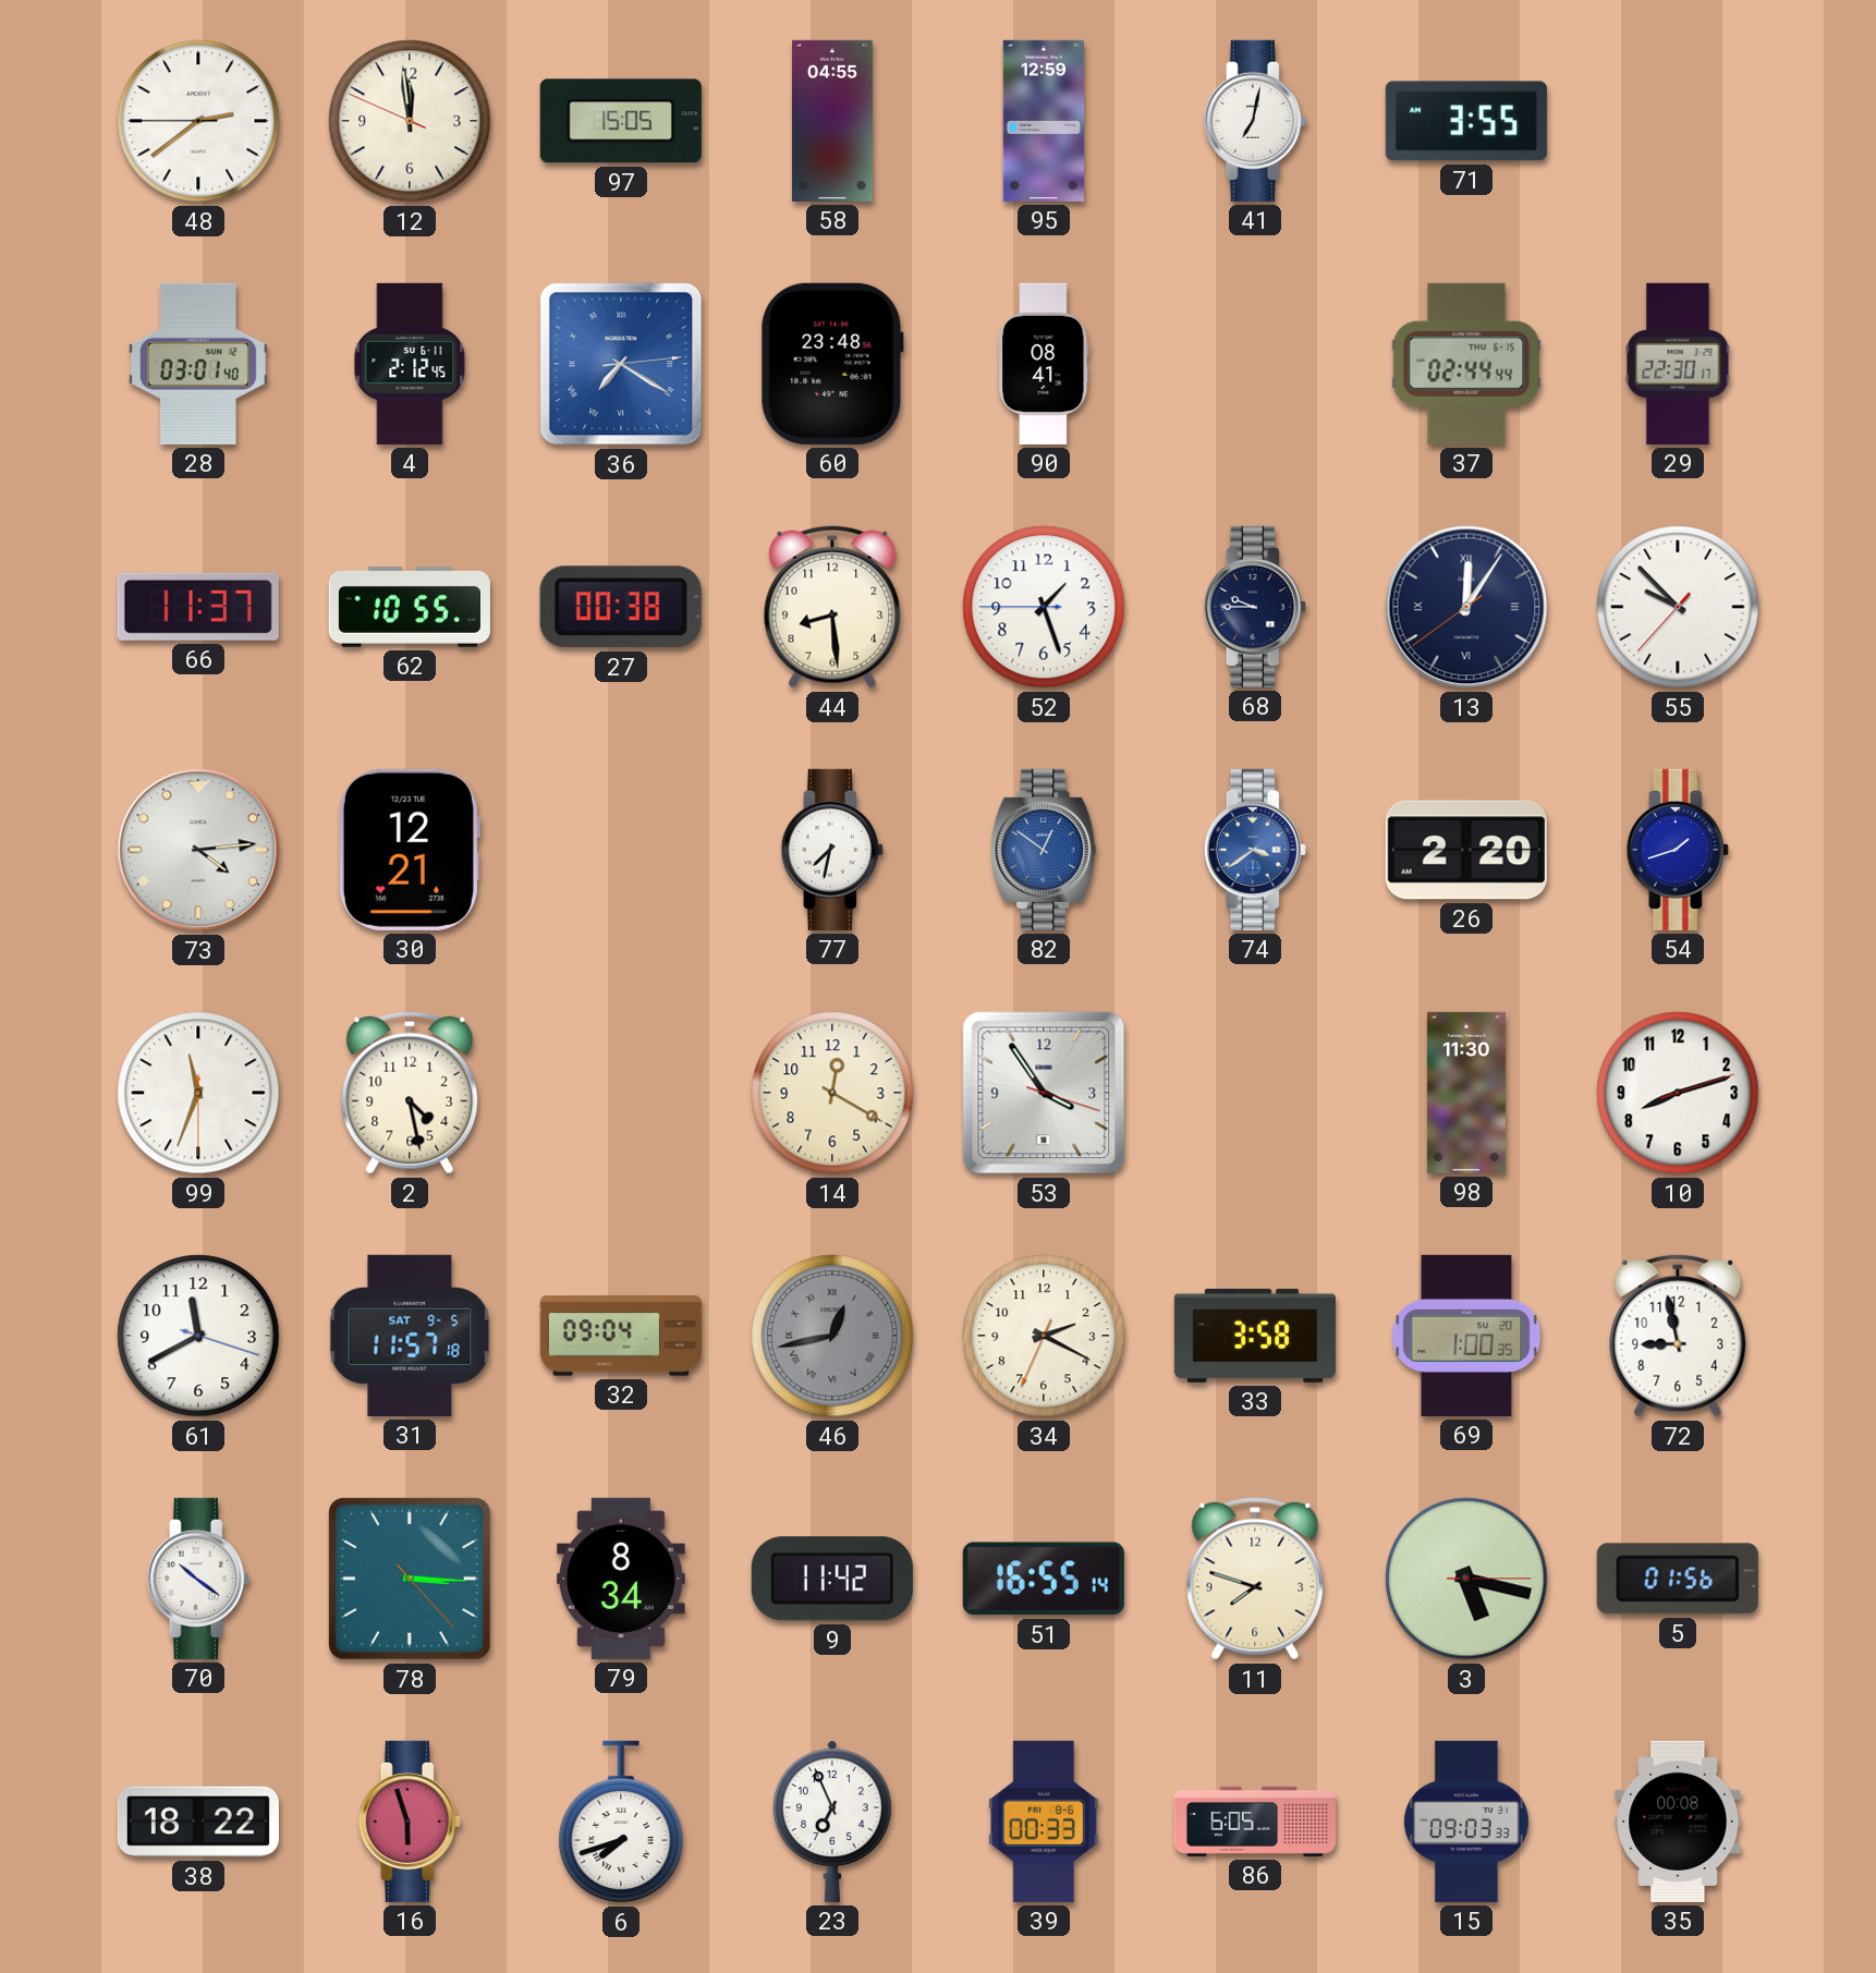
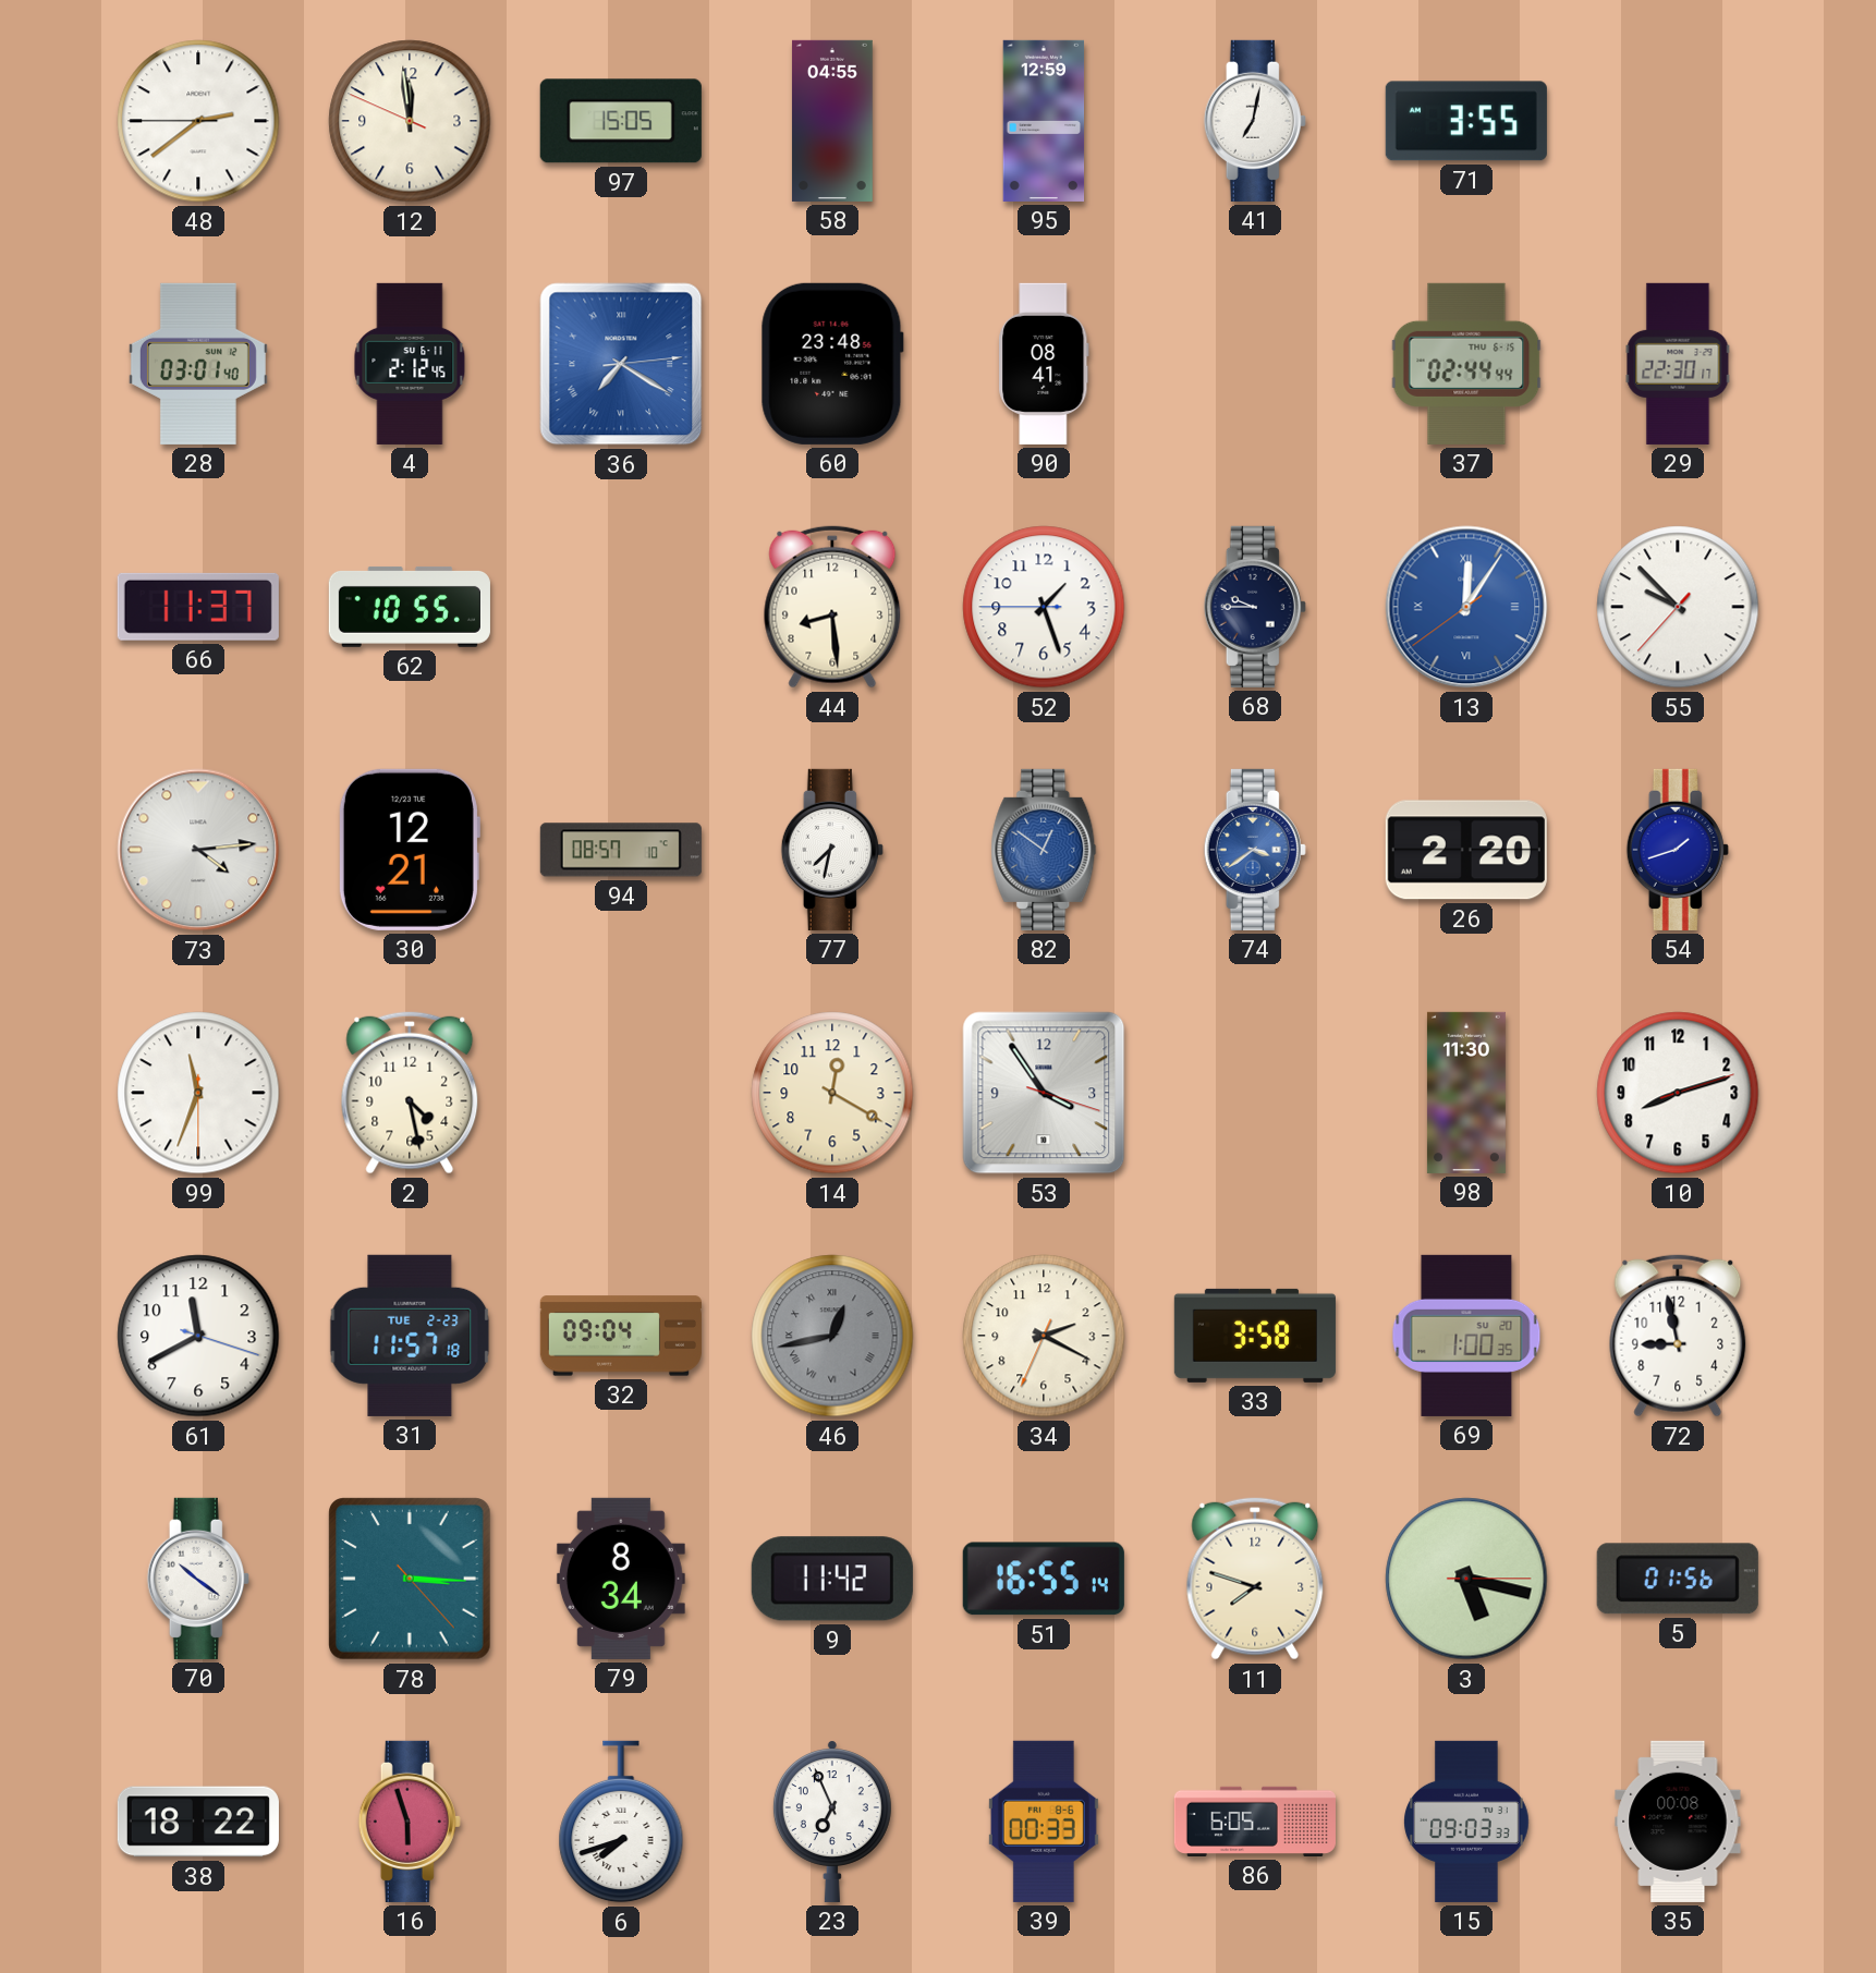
27: 00:38 -> none (621, 607)
13 dial: navy -> blue (1466, 607)
94: none -> 08:57 (621, 850)
31 date: SAT 9-5 -> TUE 2-23 (410, 1336)
